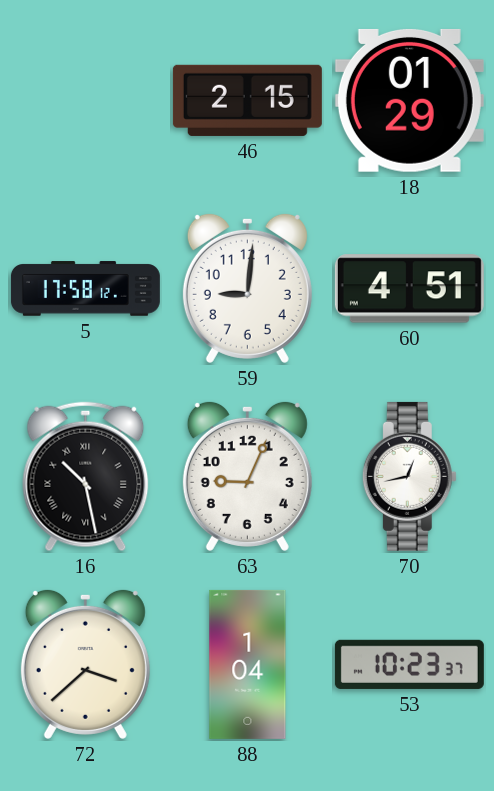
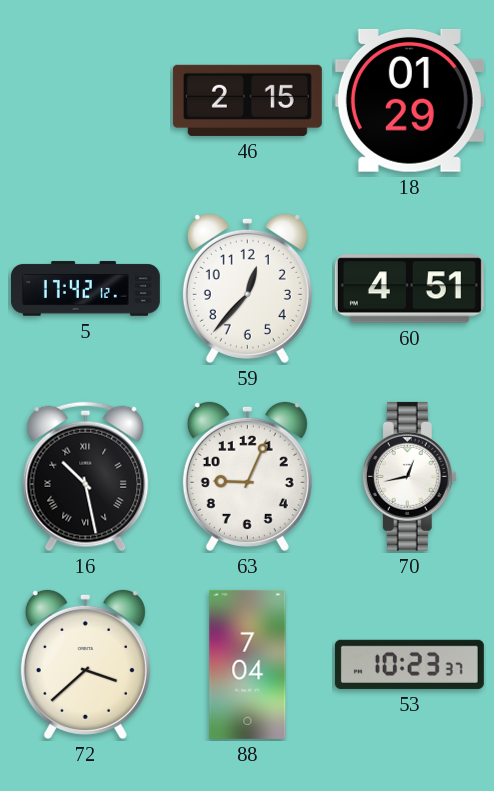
5: 17:58 -> 17:42 (85, 289)
59: 9:01 -> 12:37 (247, 288)
88: 1:04 -> 7:04 (248, 664)
